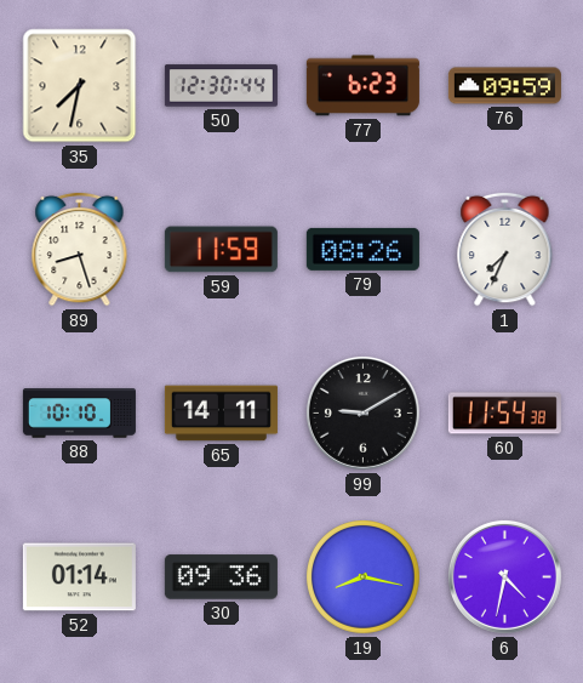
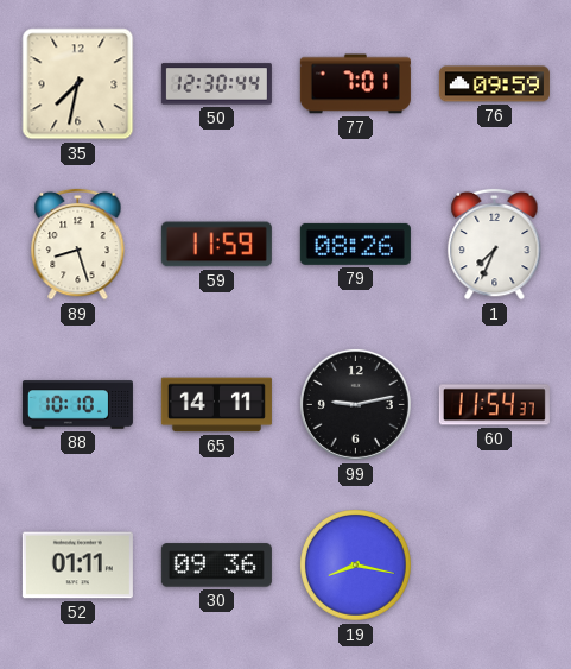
77: 6:23 -> 7:01 (355, 84)
99: 9:10 -> 9:13 (355, 404)
60: 11:54:38 -> 11:54:37 (494, 405)
52: 01:14 -> 01:11 (77, 566)
6: 4:32 -> none (504, 576)
